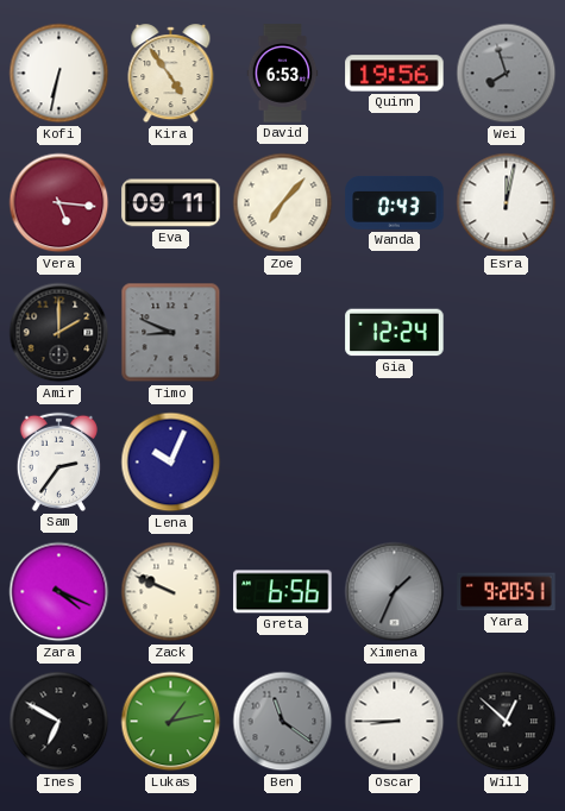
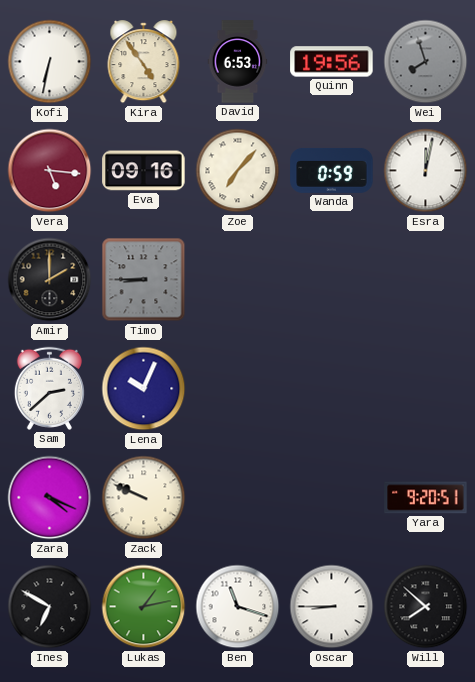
Eva: 09:11 -> 09:16 (144, 171)
Wanda: 0:43 -> 0:59 (332, 170)
Timo: 8:49 -> 8:45 (144, 280)
Gia: 12:24 -> none (395, 333)
Sam: 2:36 -> 2:38 (49, 388)
Greta: 6:56 -> none (283, 592)
Ximena: 1:34 -> none (395, 592)
Ben: 11:21 -> 11:18 (238, 607)
Ben dial: grey -> white (238, 607)
Will: 12:52 -> 7:52 (426, 607)
